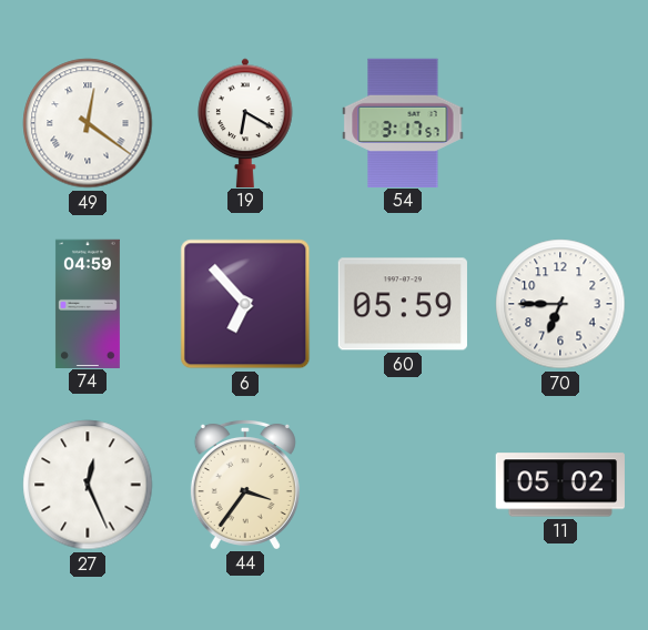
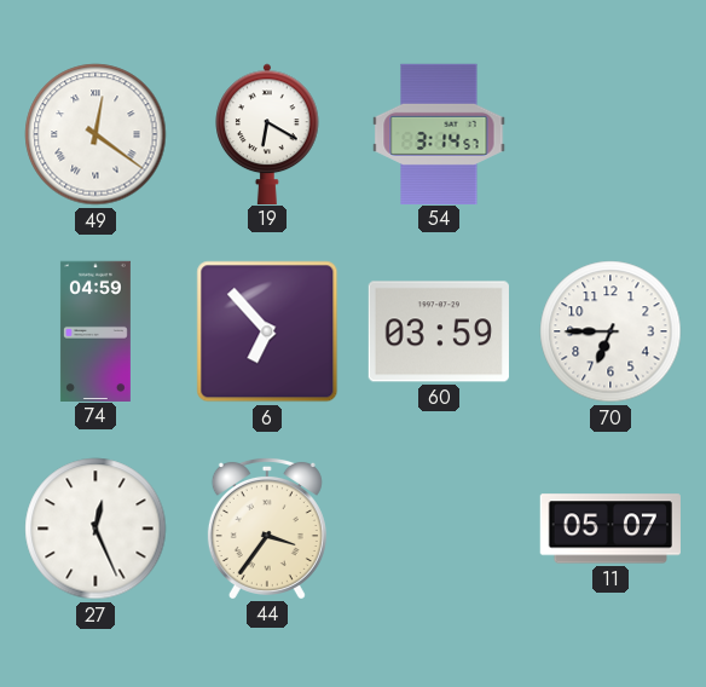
54: 3:17 -> 3:14 (439, 133)
60: 05:59 -> 03:59 (439, 331)
11: 05:02 -> 05:07 (610, 529)
